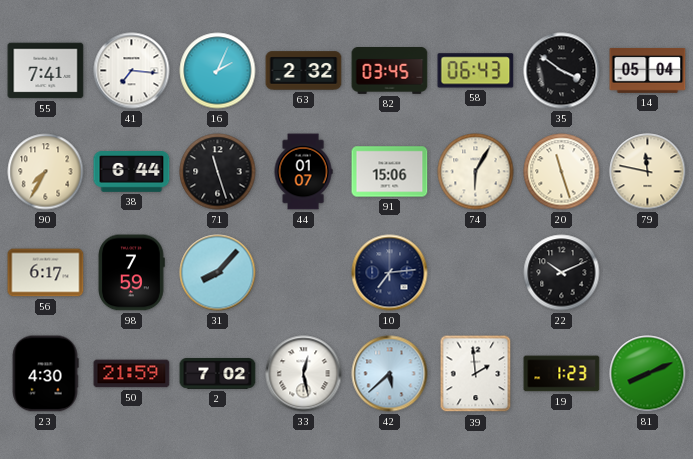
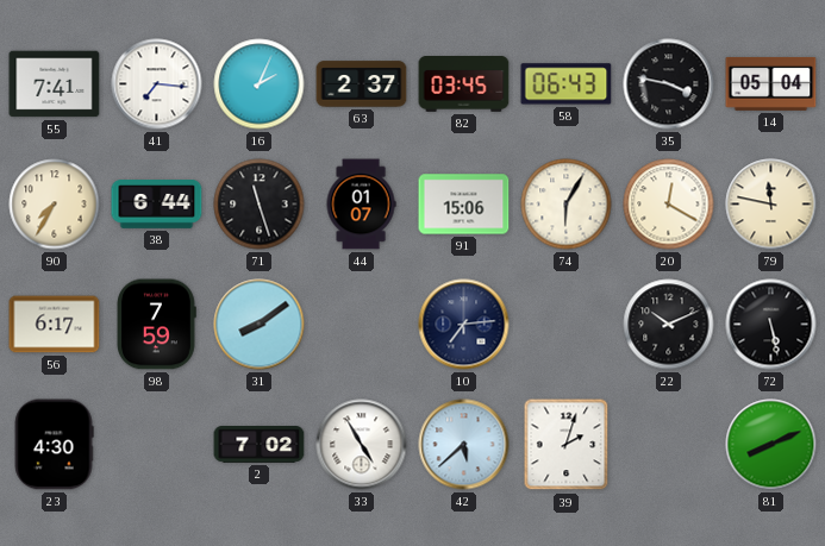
63: 2:32 -> 2:37 (362, 84)
35: 3:51 -> 3:47 (669, 84)
20: 11:27 -> 12:20 (669, 205)
31: 8:07 -> 8:09 (260, 325)
72: none -> 5:28 (771, 325)
50: 21:59 -> none (132, 374)
33: 12:28 -> 4:55 (362, 445)
39: 1:59 -> 2:03 (567, 445)
19: 1:23 -> none (562, 374)
